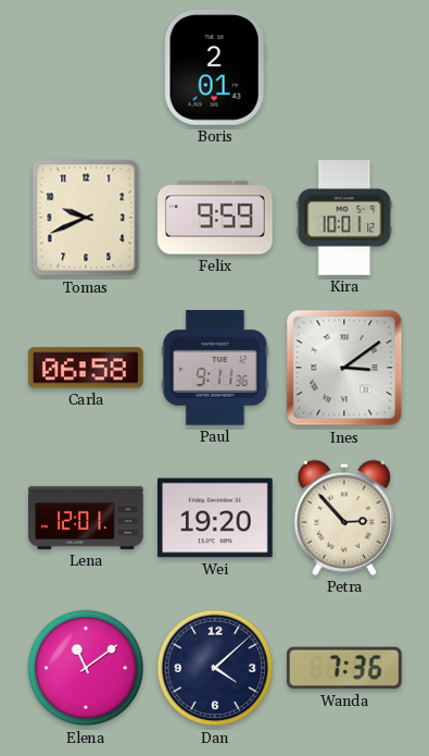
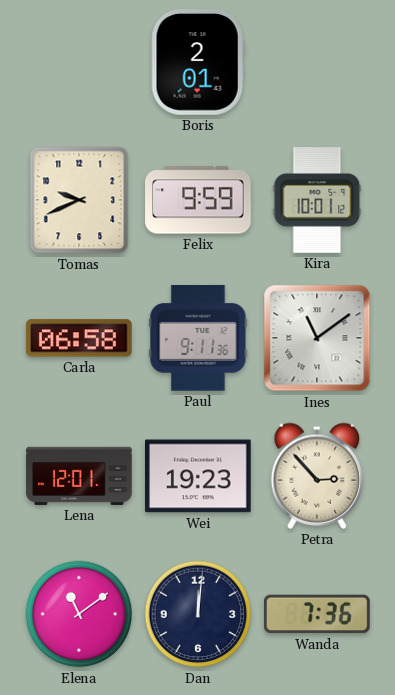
Ines: 3:09 -> 11:09 (317, 338)
Wei: 19:20 -> 19:23 (199, 476)
Dan: 4:08 -> 12:01 (198, 614)
